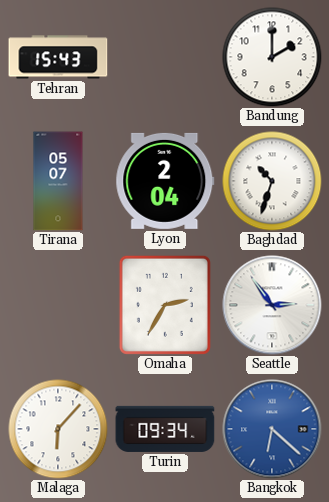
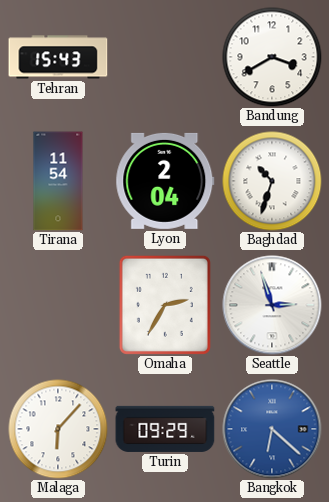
Bandung: 2:00 -> 3:40 (272, 57)
Tirana: 05:07 -> 11:54 (58, 181)
Seattle: 2:54 -> 2:57 (272, 305)
Turin: 09:34 -> 09:29 (165, 429)
